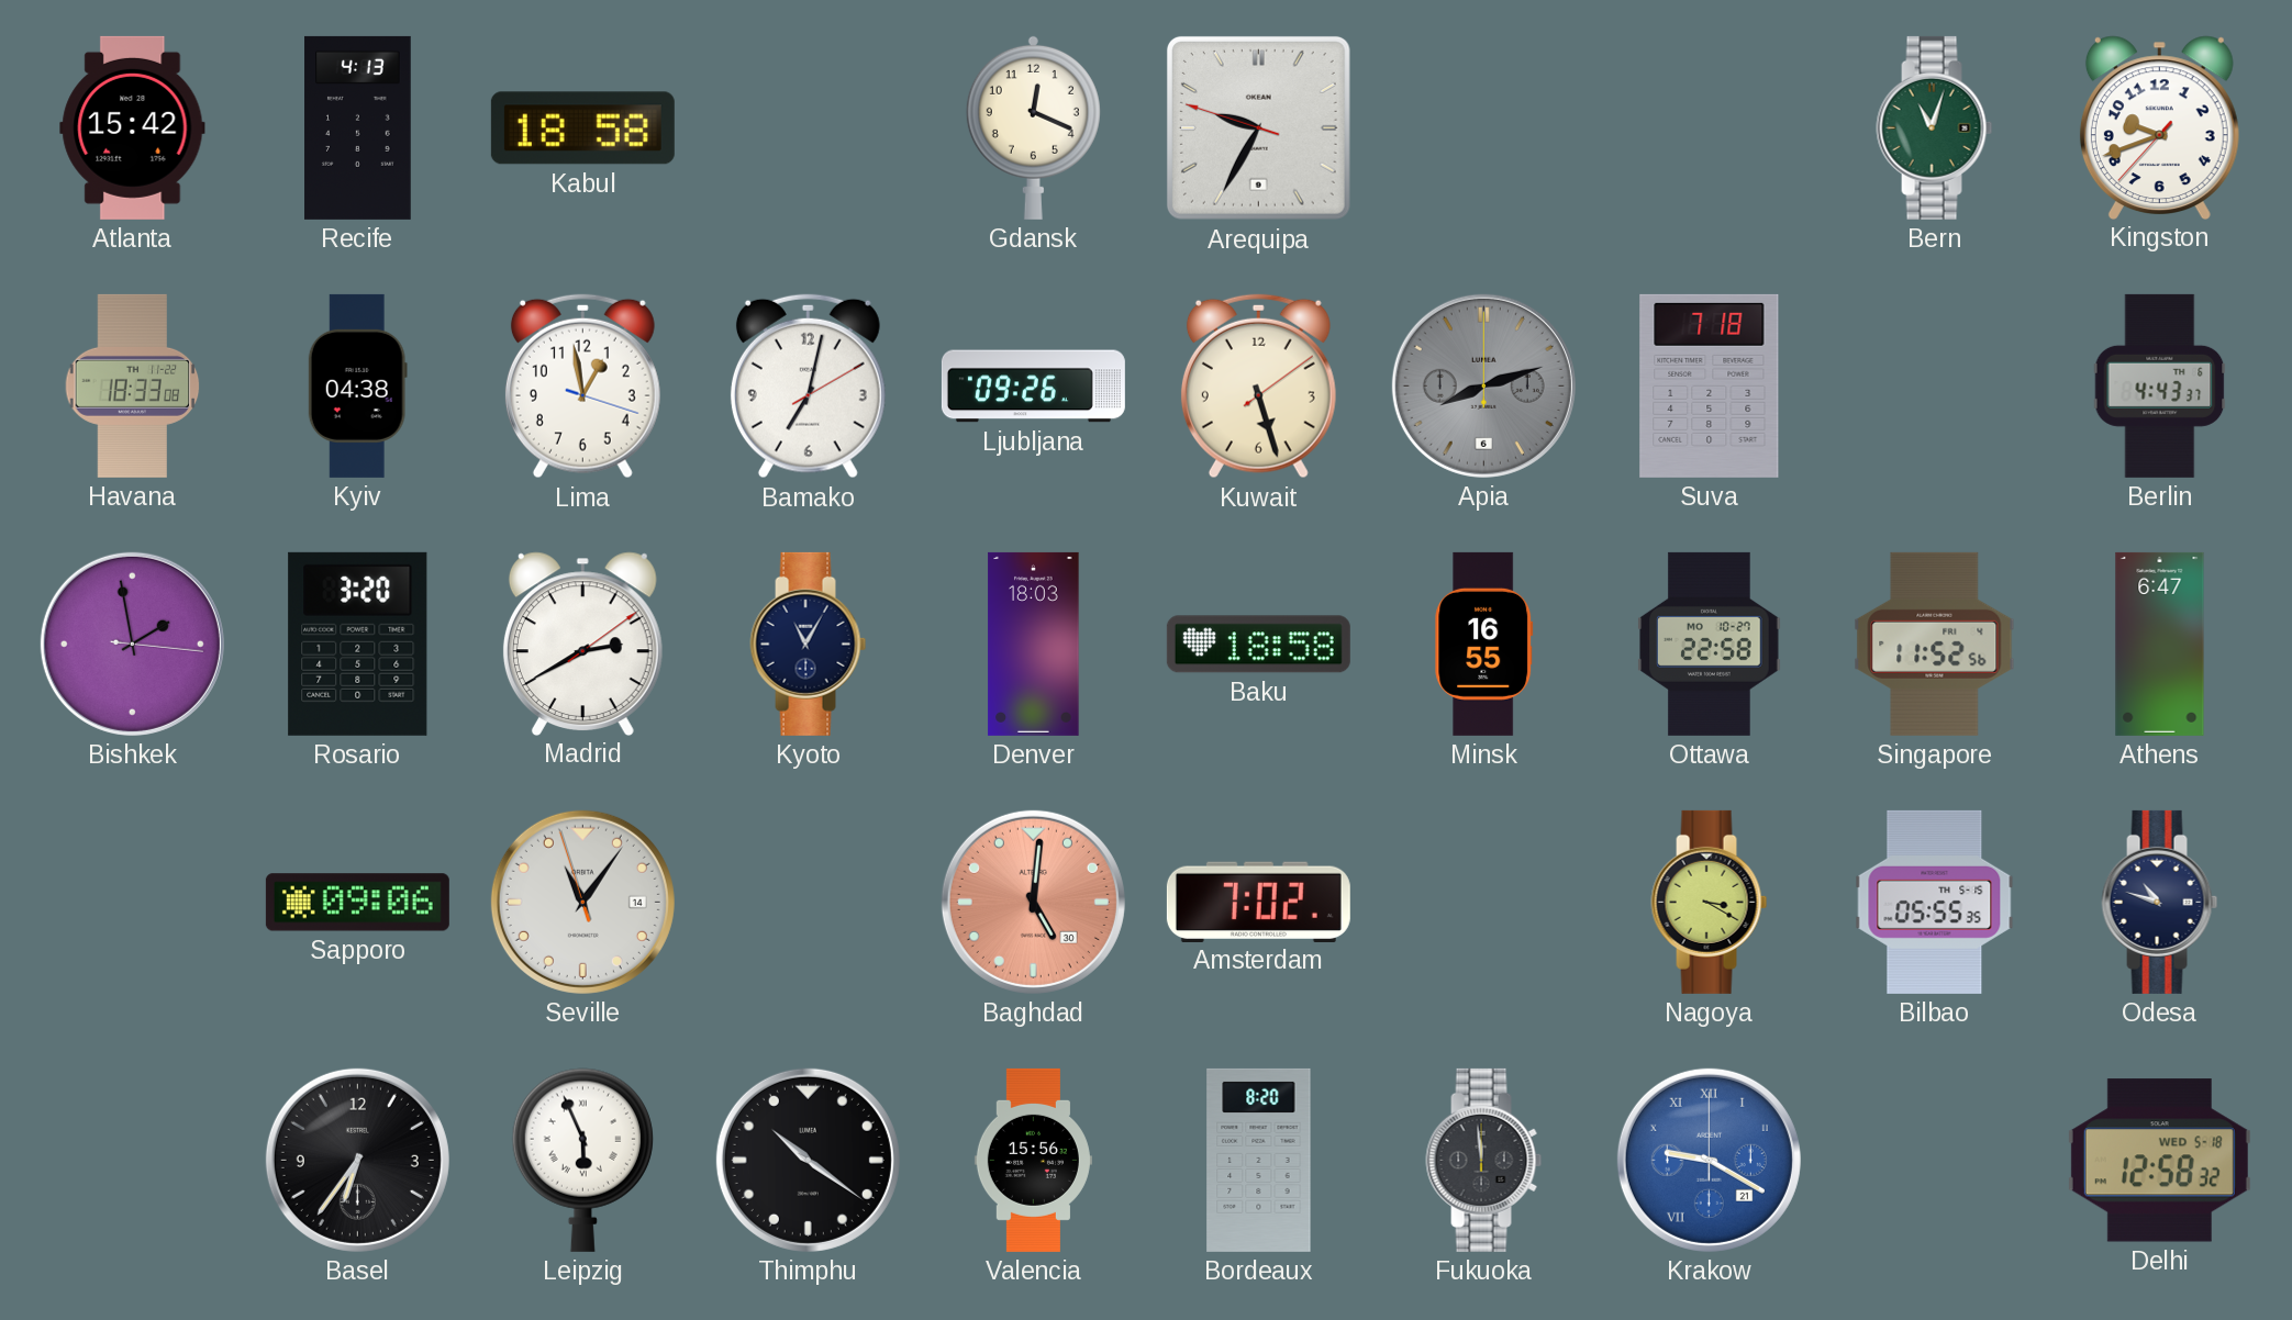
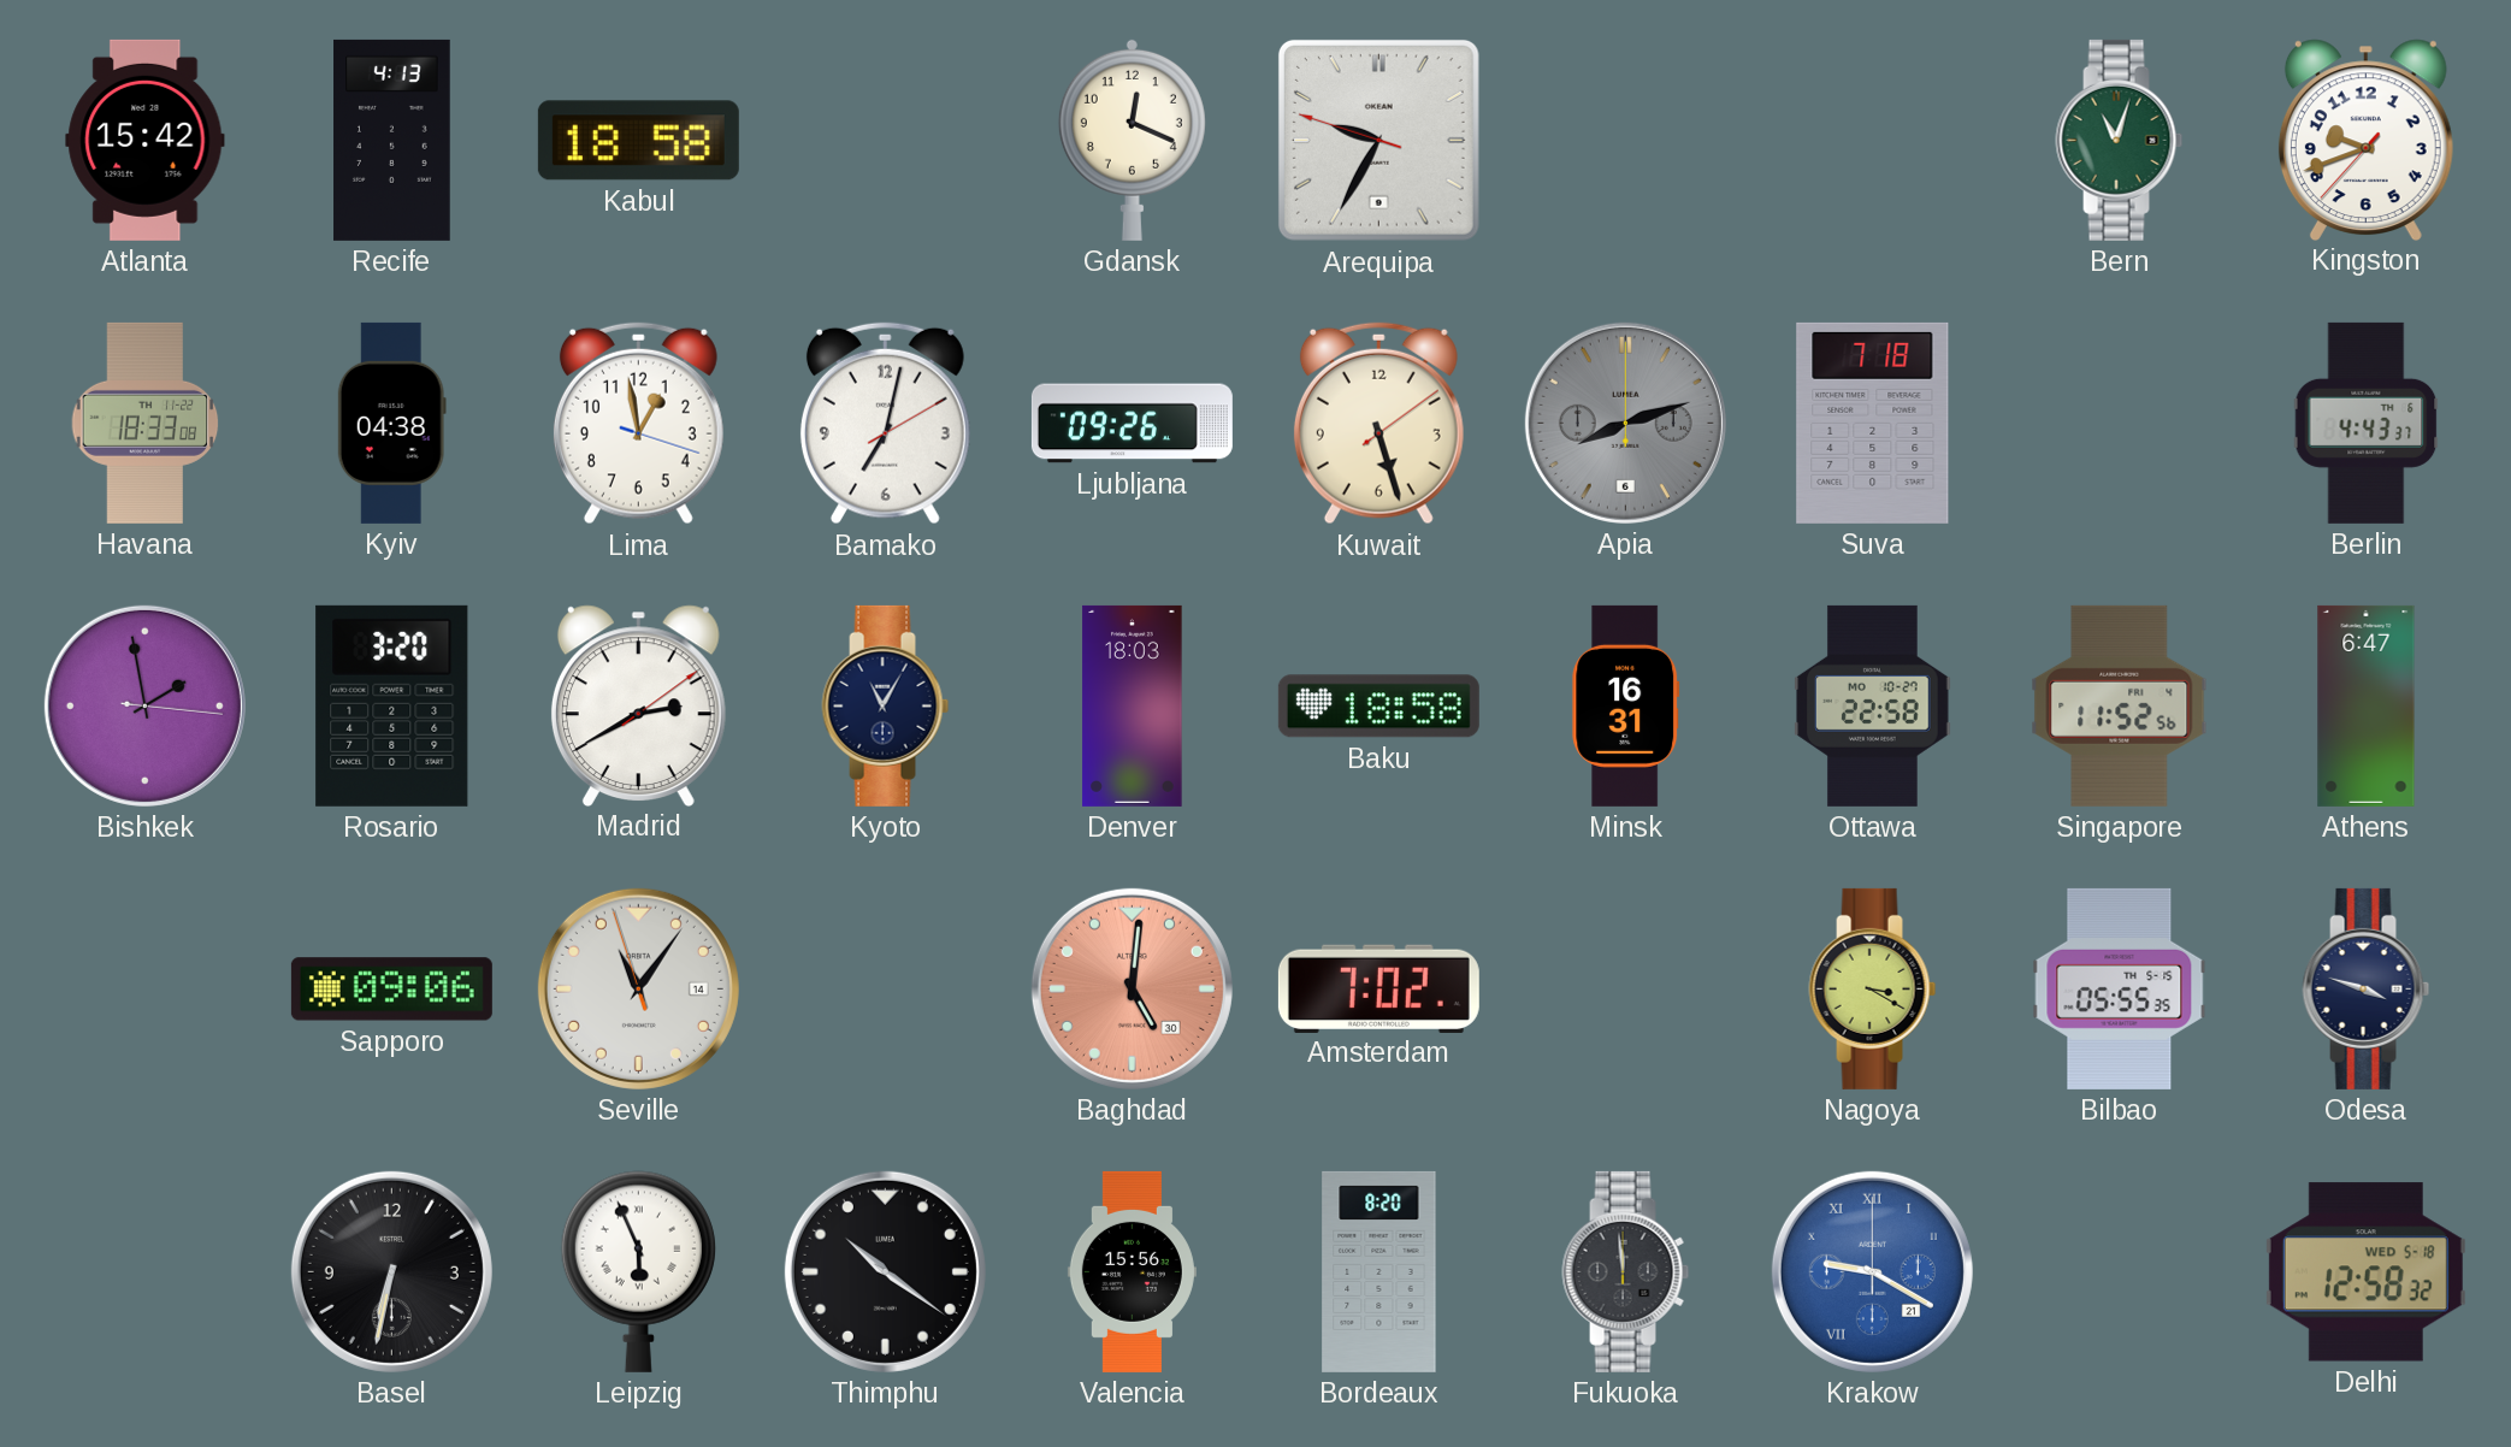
Minsk: 16:55 -> 16:31 (1626, 705)
Odesa: 10:48 -> 3:48 (2367, 988)
Basel: 6:36 -> 6:32 (391, 1271)
